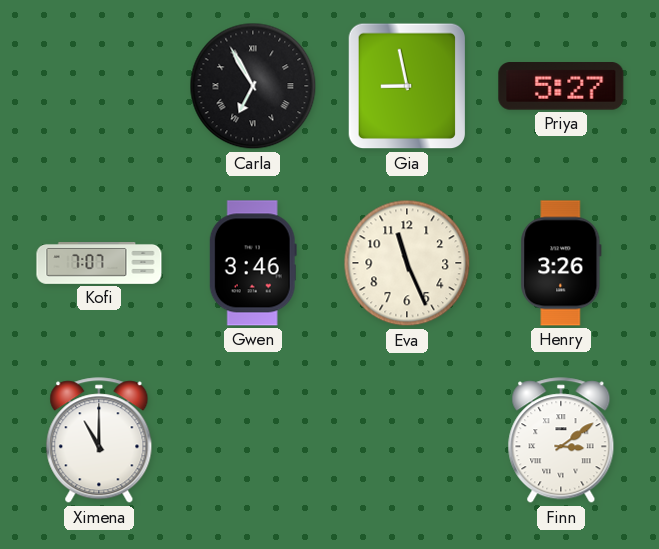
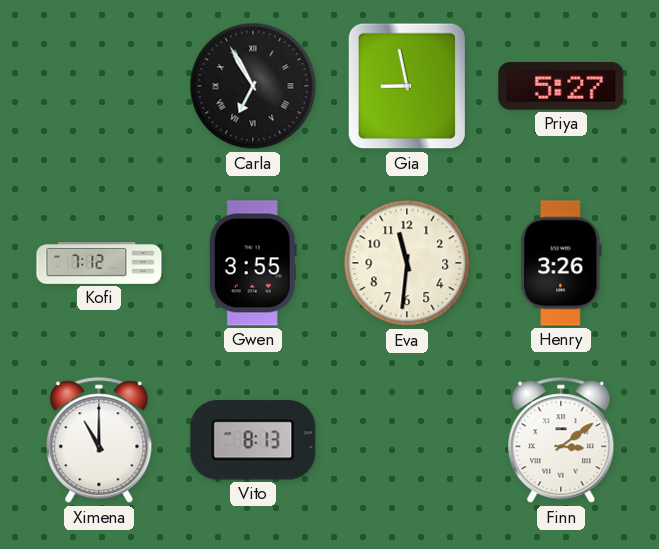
Kofi: 7:07 -> 7:12 (99, 264)
Gwen: 3:46 -> 3:55 (253, 263)
Eva: 11:26 -> 11:31 (407, 263)
Vito: none -> 8:13 (253, 440)
